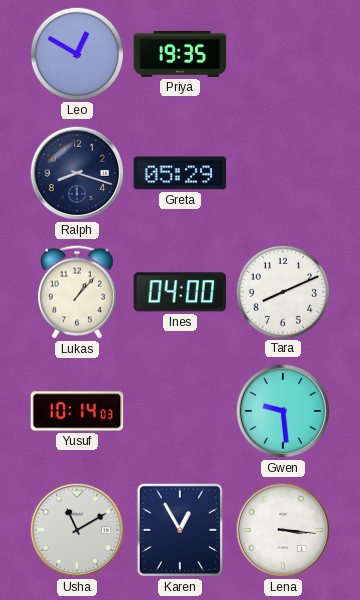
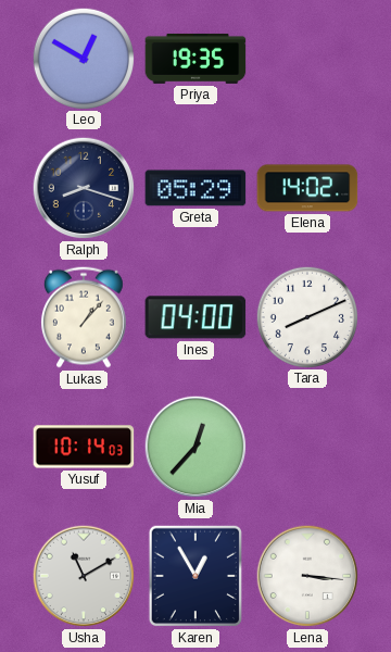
Elena: none -> 14:02 (307, 188)
Mia: none -> 12:37 (195, 447)
Gwen: 9:29 -> none (283, 411)
